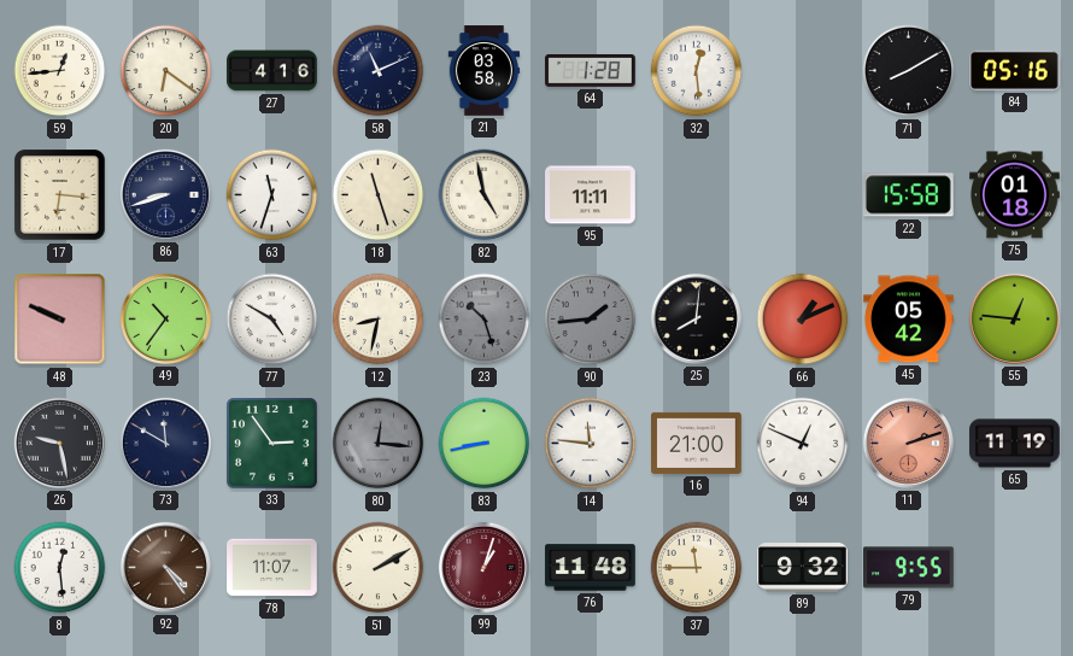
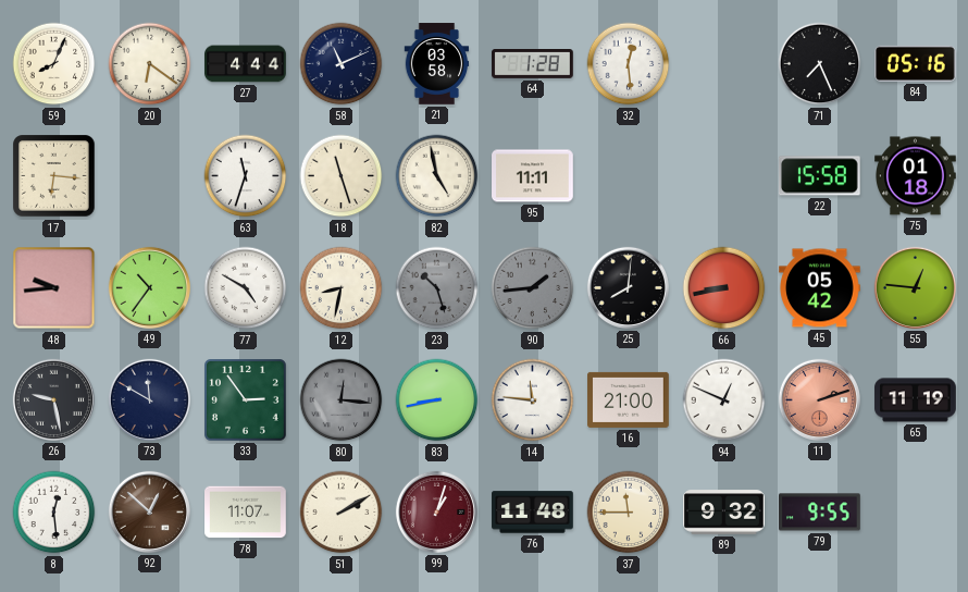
59: 12:44 -> 8:04 (54, 64)
27: 4:16 -> 4:44 (246, 64)
71: 8:10 -> 7:26 (820, 64)
86: 8:42 -> none (165, 194)
48: 9:49 -> 9:44 (54, 288)
66: 1:11 -> 8:43 (724, 288)
92: 4:24 -> 12:52 (149, 511)
